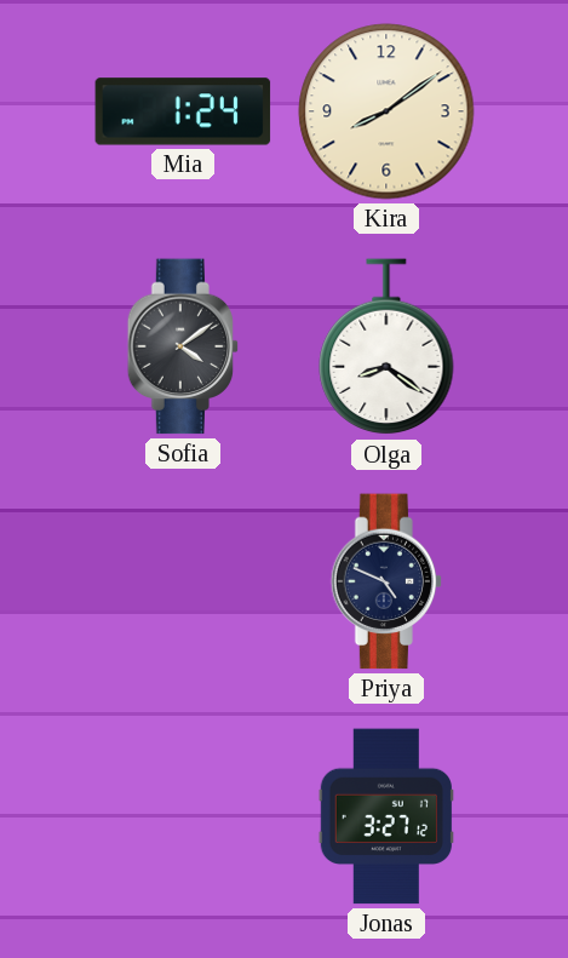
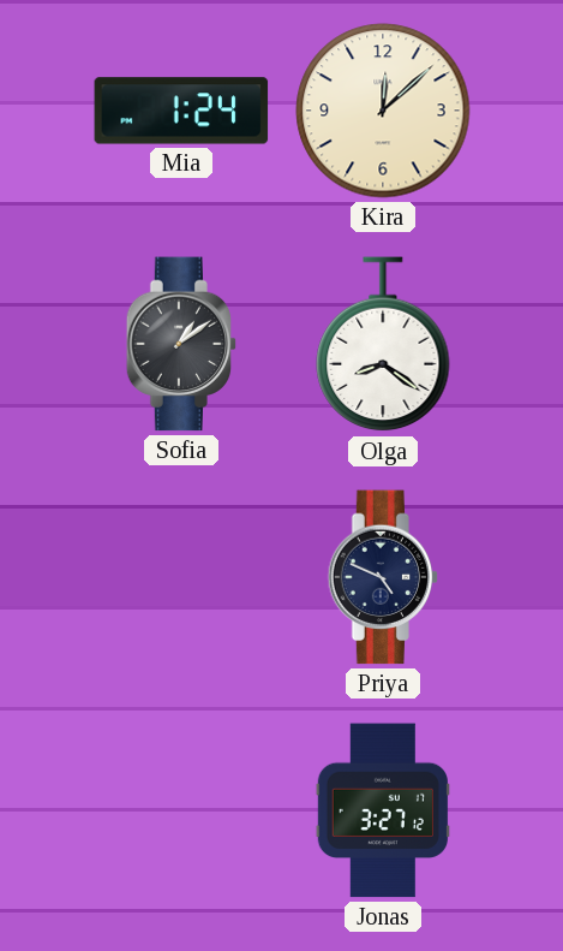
Kira: 8:09 -> 12:08 (383, 111)
Sofia: 4:09 -> 1:09 (181, 344)
